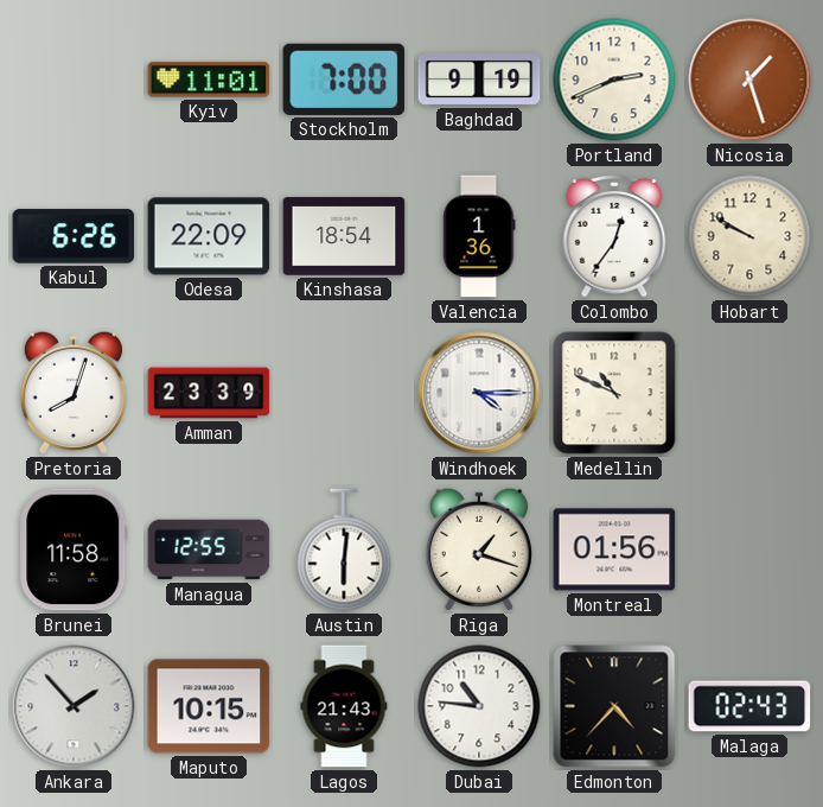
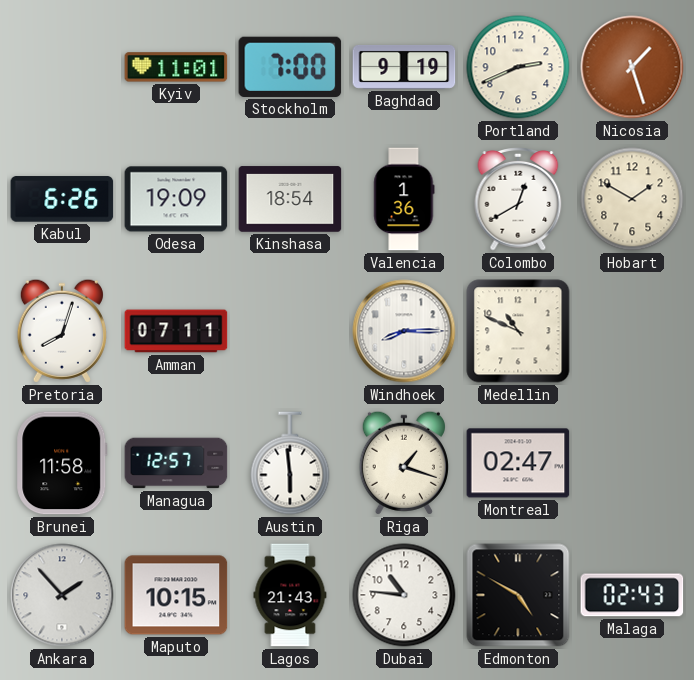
Odesa: 22:09 -> 19:09 (176, 199)
Colombo: 12:36 -> 12:40 (518, 200)
Hobart: 9:50 -> 1:50 (632, 199)
Amman: 23:39 -> 07:11 (176, 331)
Windhoek: 4:15 -> 8:15 (404, 331)
Managua: 12:55 -> 12:57 (176, 463)
Austin: 6:01 -> 5:59 (290, 463)
Montreal: 01:56 -> 02:47 (518, 463)
Edmonton: 4:37 -> 4:50 (518, 595)
